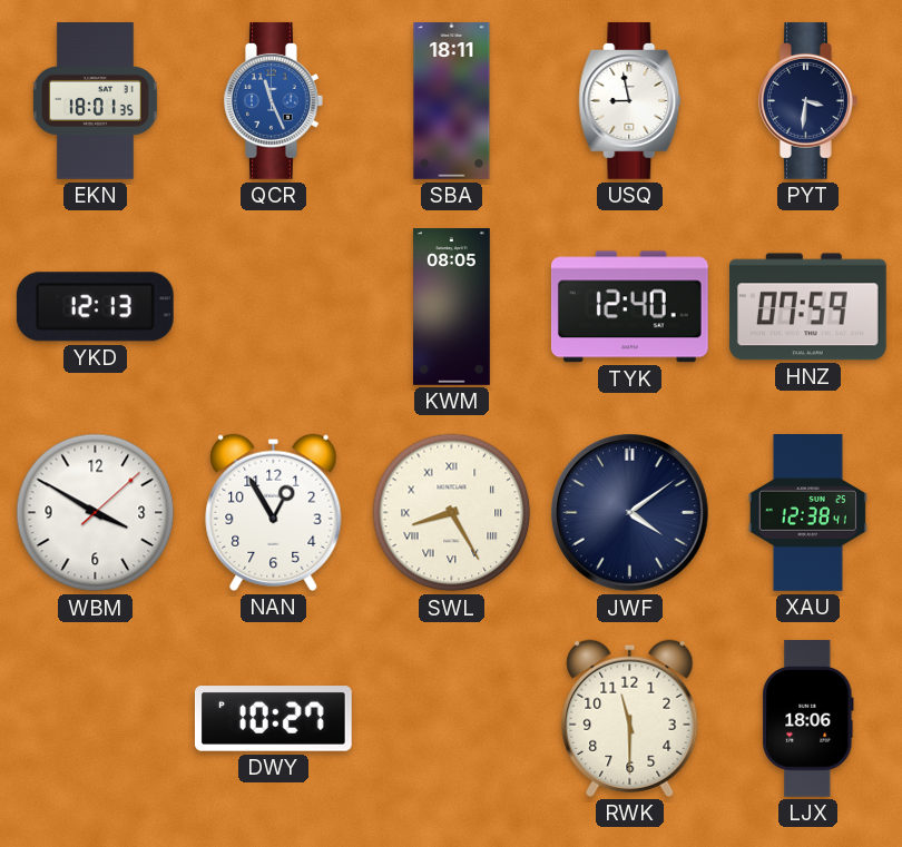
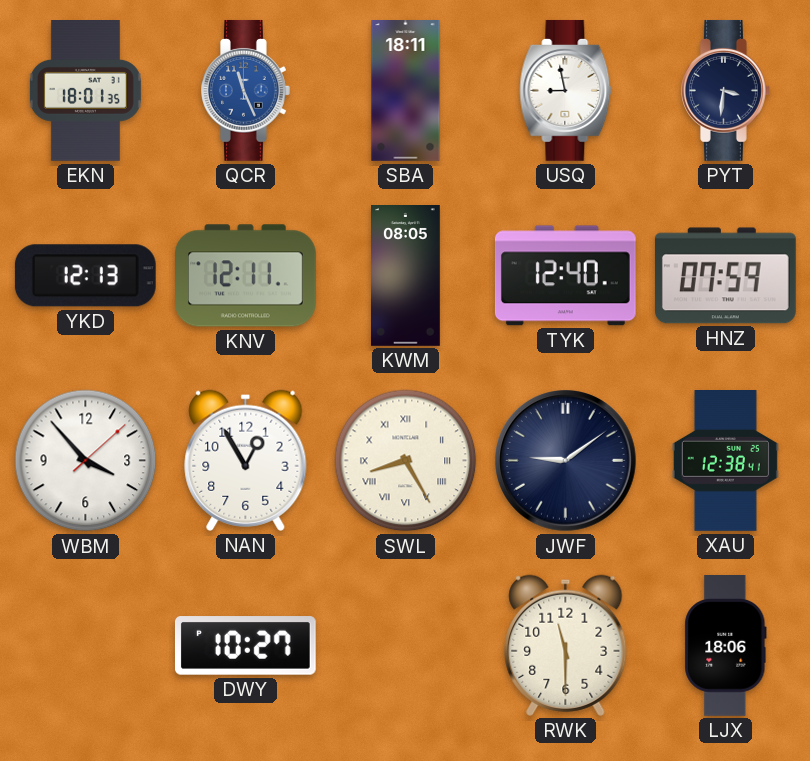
KNV: none -> 12:11 (246, 276)
WBM: 3:50 -> 3:53 (86, 461)
JWF: 4:09 -> 9:09 (566, 461)
